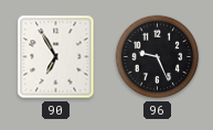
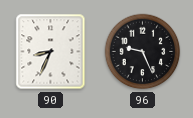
90: 6:55 -> 8:34 (51, 52)
